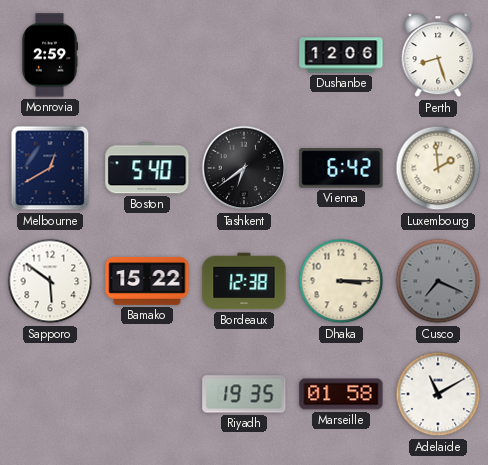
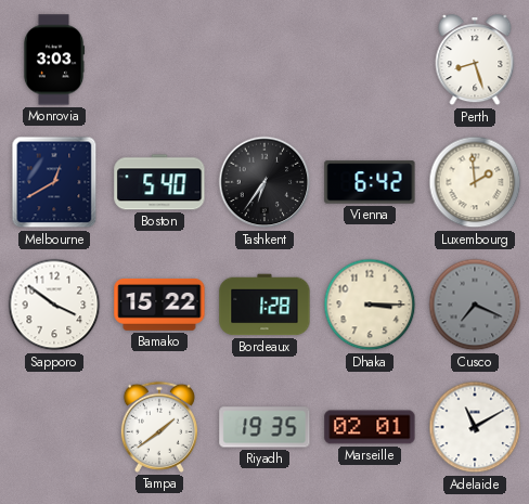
Monrovia: 2:59 -> 3:03 (54, 60)
Dushanbe: 12:06 -> none (341, 55)
Tashkent: 6:39 -> 6:36 (264, 182)
Sapporo: 5:51 -> 3:51 (54, 305)
Bordeaux: 12:38 -> 1:28 (264, 305)
Tampa: none -> 1:39 (159, 427)
Marseille: 01:58 -> 02:01 (370, 427)
